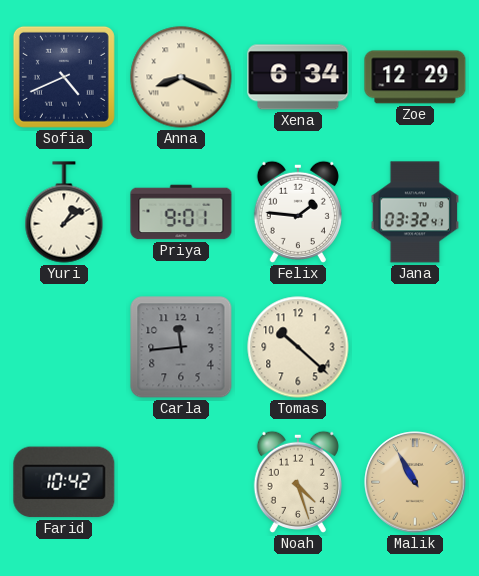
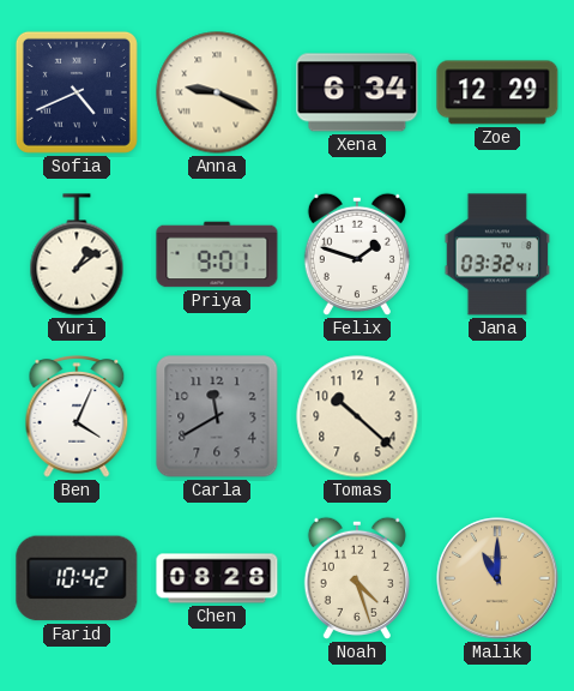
Anna: 8:19 -> 9:19 (217, 92)
Felix: 1:46 -> 1:48 (357, 254)
Ben: none -> 4:04 (77, 417)
Carla: 11:44 -> 11:40 (217, 416)
Chen: none -> 08:28 (217, 578)
Malik: 10:55 -> 11:00 (497, 578)
